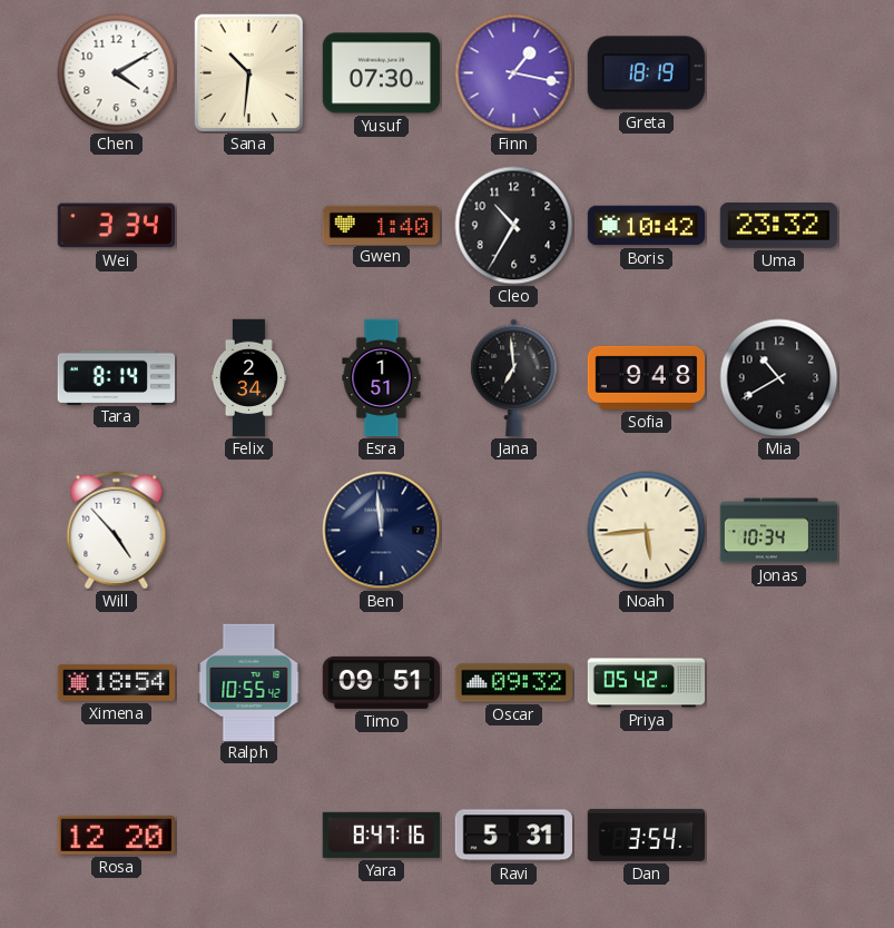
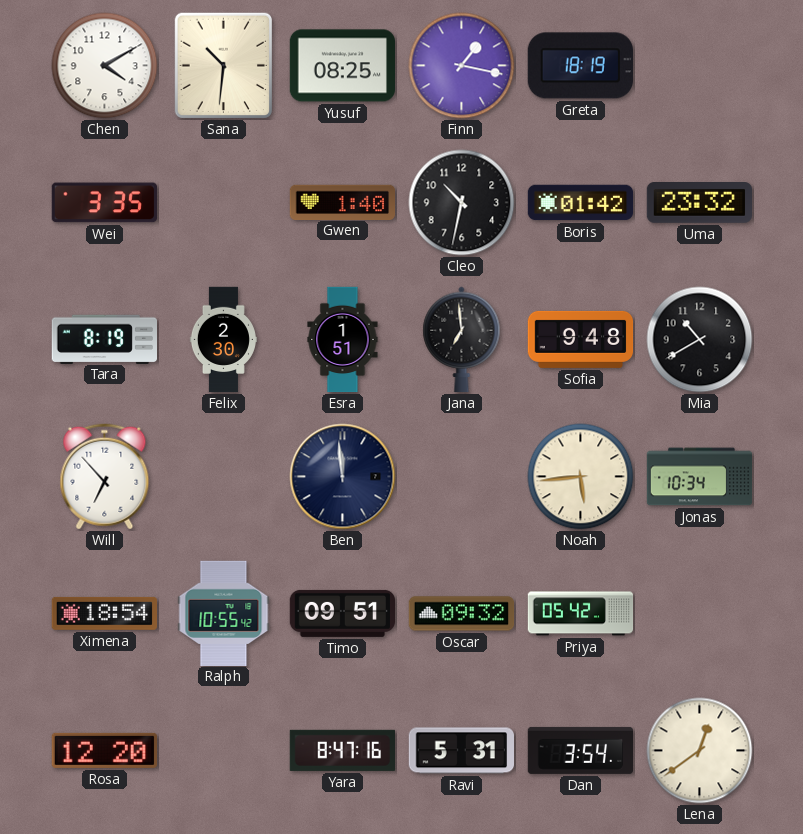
Yusuf: 07:30 -> 08:25 (342, 66)
Wei: 3:34 -> 3:35 (104, 203)
Cleo: 10:35 -> 10:32 (462, 203)
Boris: 10:42 -> 01:42 (581, 203)
Tara: 8:14 -> 8:19 (104, 339)
Felix: 2:34 -> 2:30 (223, 340)
Will: 4:53 -> 6:53 (105, 477)
Lena: none -> 12:39 (700, 751)
